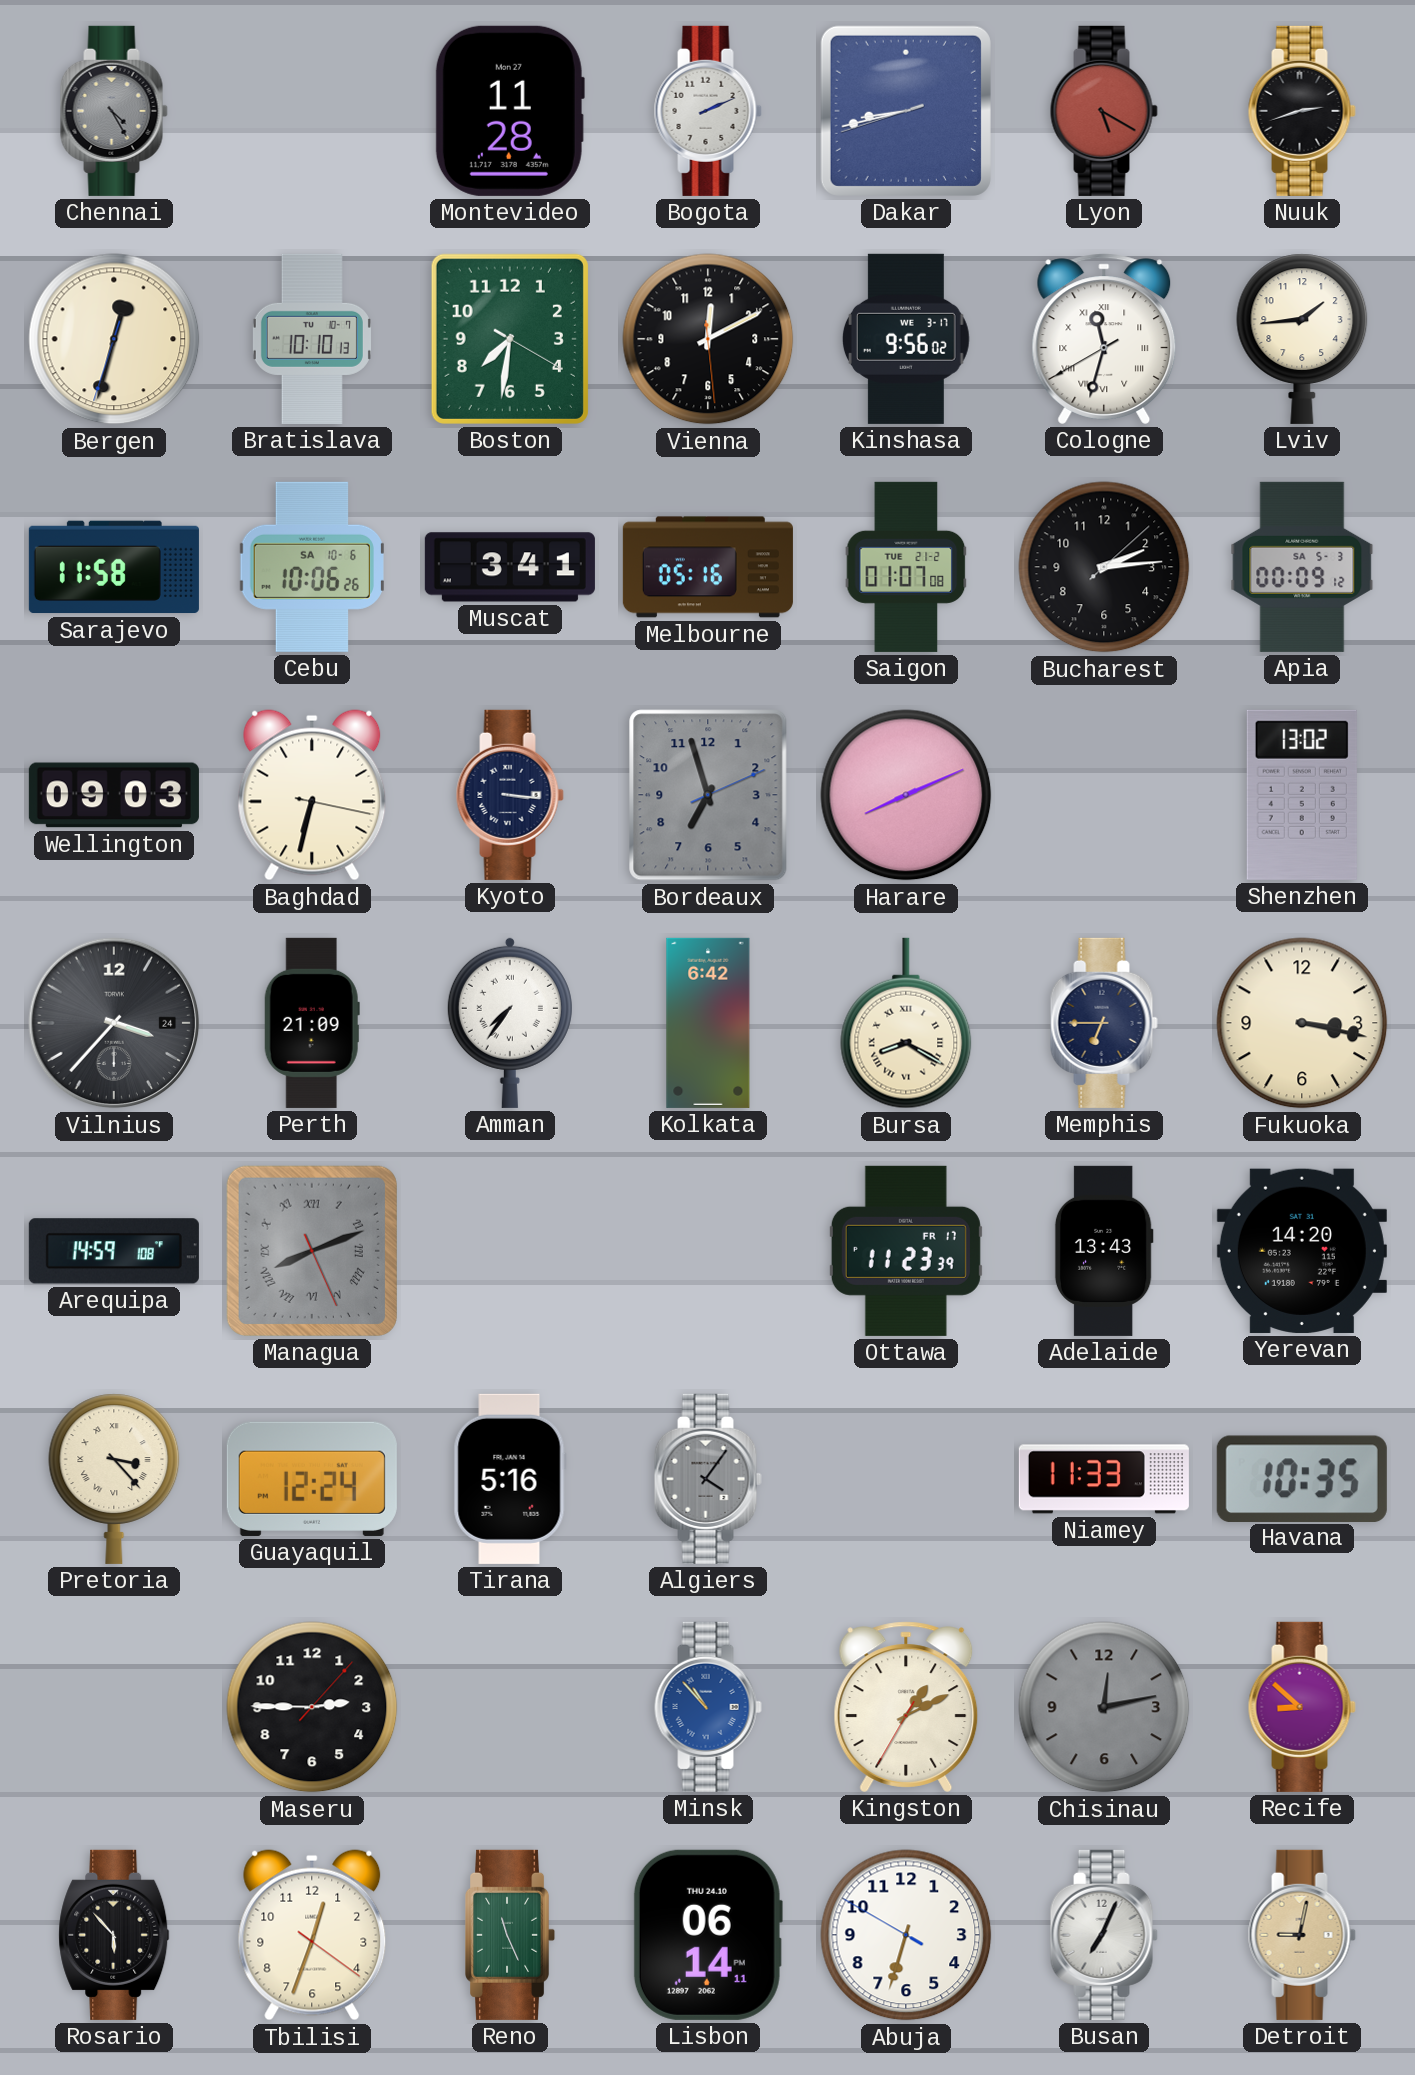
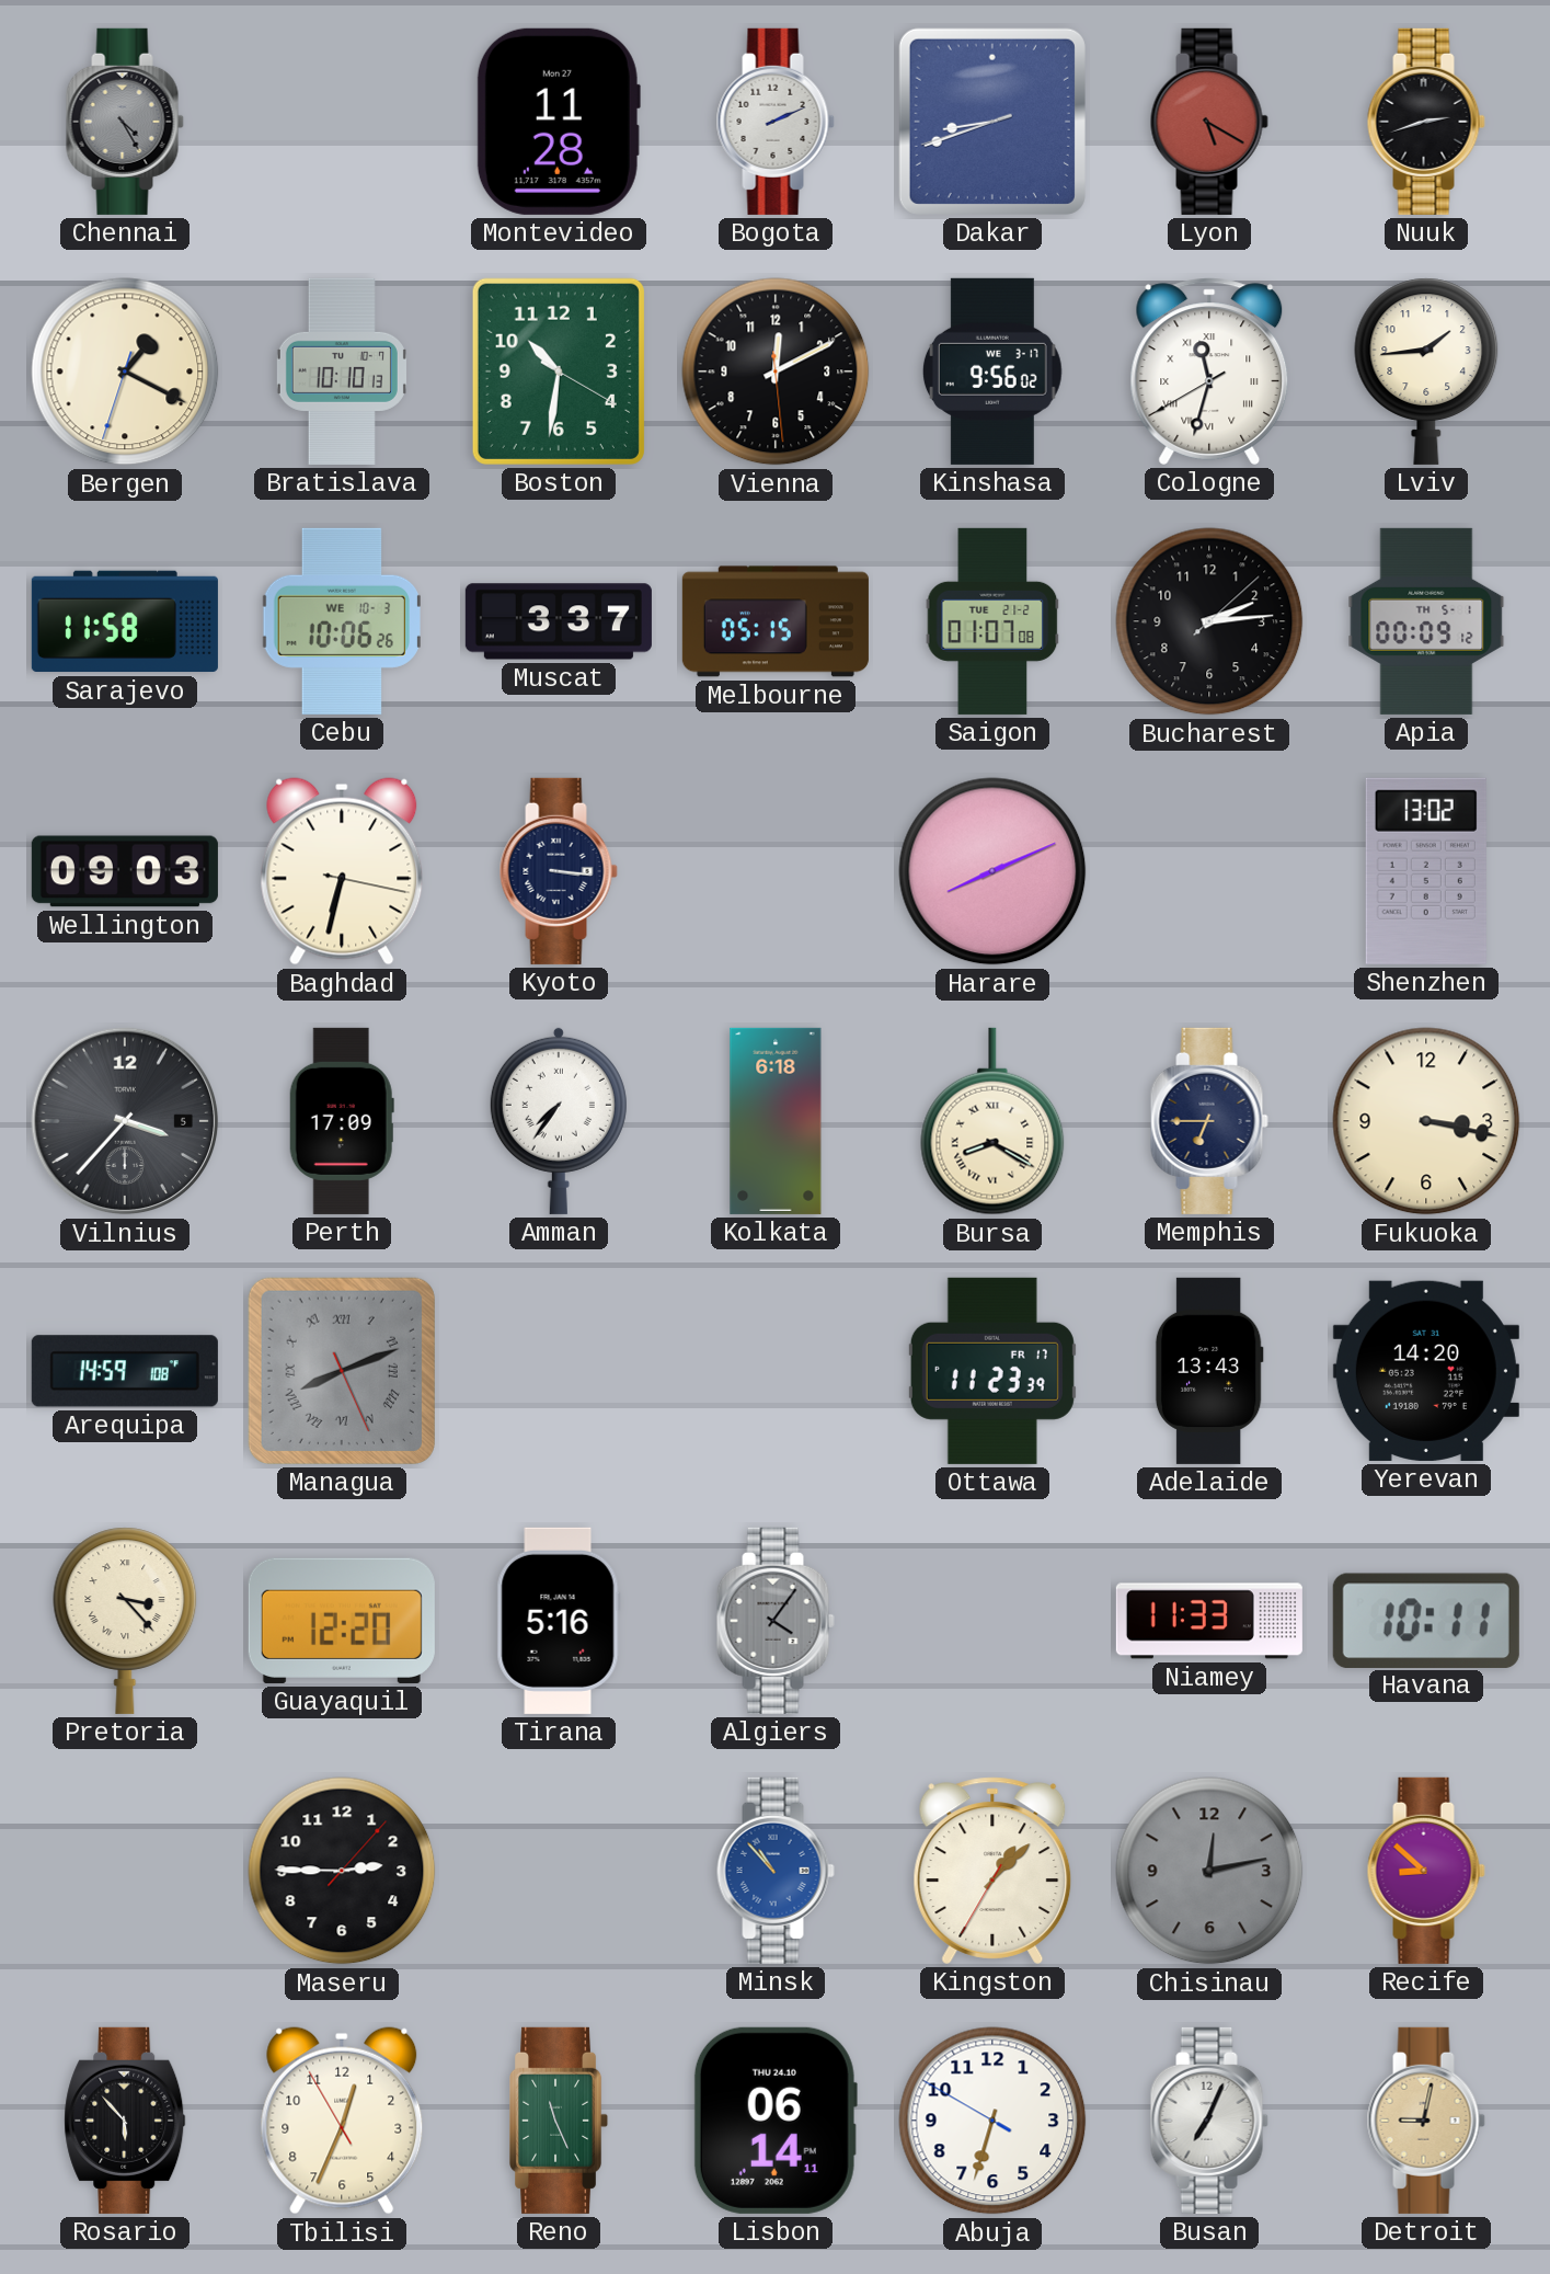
Dakar: 8:42 -> 8:41 (992, 122)
Bergen: 12:32 -> 1:19 (125, 372)
Boston: 7:31 -> 10:31 (559, 372)
Cebu date: SA 10-6 -> WE 10-3 (342, 621)
Muscat: 3:41 -> 3:37 (559, 621)
Melbourne: 05:16 -> 05:15 (776, 621)
Apia date: SA 5-3 -> TH 5-1 (1426, 621)
Bordeaux: 6:57 -> none (708, 795)
Vilnius date: 24 -> 5 (125, 1121)
Perth: 21:09 -> 17:09 (342, 1121)
Kolkata: 6:42 -> 6:18 (776, 1121)
Guayaquil: 12:24 -> 12:20 (342, 1621)
Havana: 10:35 -> 10:11 (1426, 1620)
Kingston: 1:10 -> 1:07 (992, 1871)
Tbilisi: 12:33:21 -> 12:33:55 (342, 2121)
